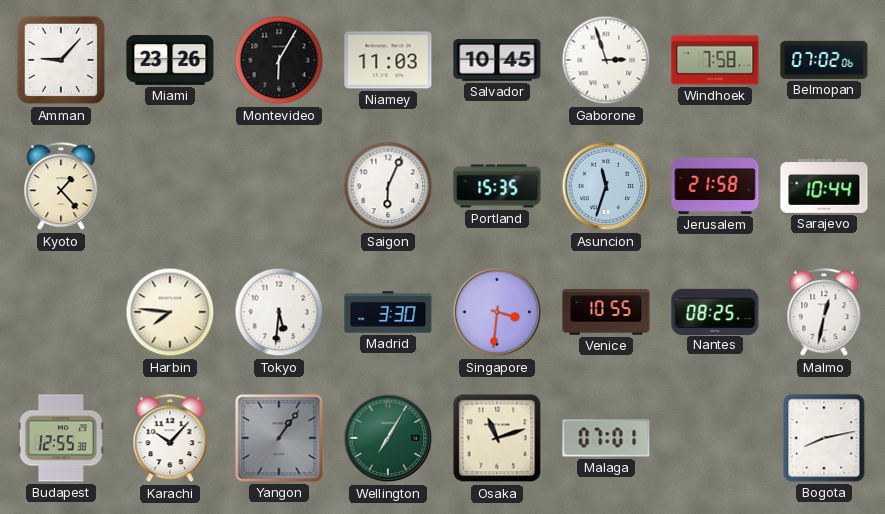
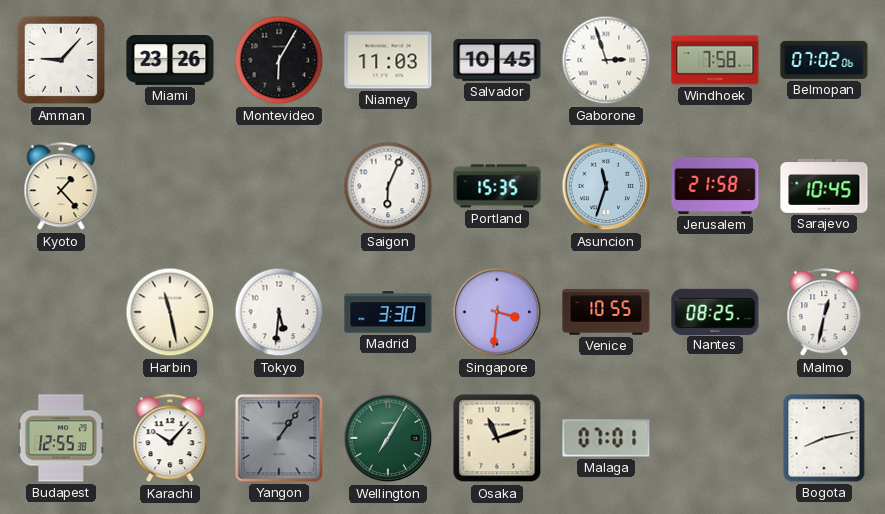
Sarajevo: 10:44 -> 10:45 (824, 187)
Harbin: 7:46 -> 11:28 (170, 312)
